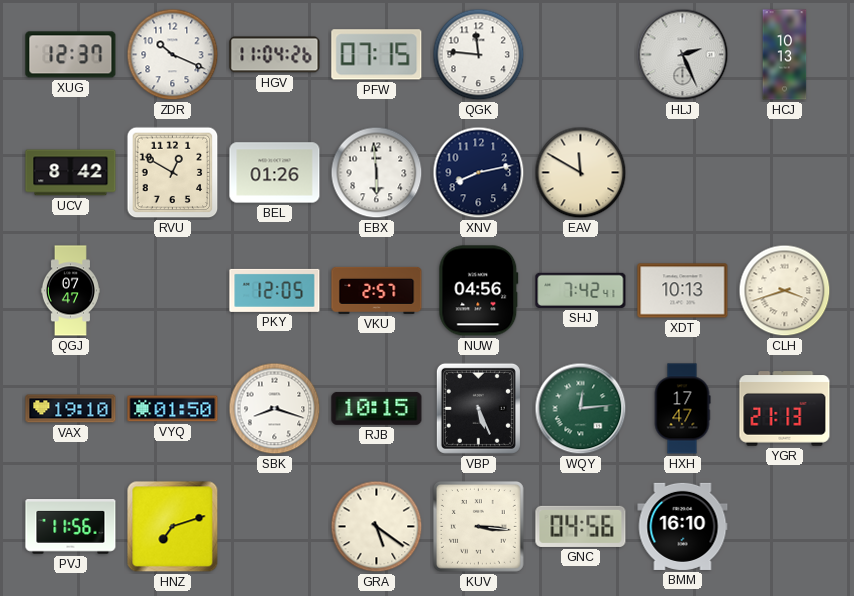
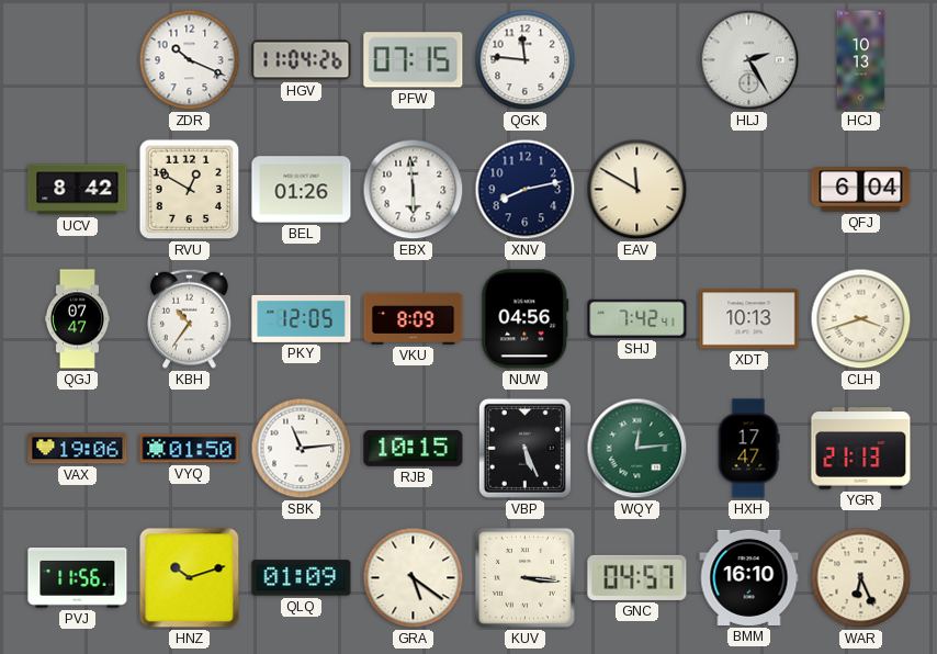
XUG: 12:37 -> none (71, 55)
HLJ: 2:26 -> 2:25 (749, 60)
QFJ: none -> 6:04 (861, 190)
KBH: none -> 10:36 (189, 318)
VKU: 2:57 -> 8:09 (414, 318)
VAX: 19:10 -> 19:06 (78, 449)
SBK: 8:18 -> 11:14 (302, 449)
HNZ: 7:12 -> 10:12 (190, 578)
QLQ: none -> 01:09 (302, 578)
GNC: 04:56 -> 04:57 (637, 577)
WAR: none -> 6:26 (861, 578)
